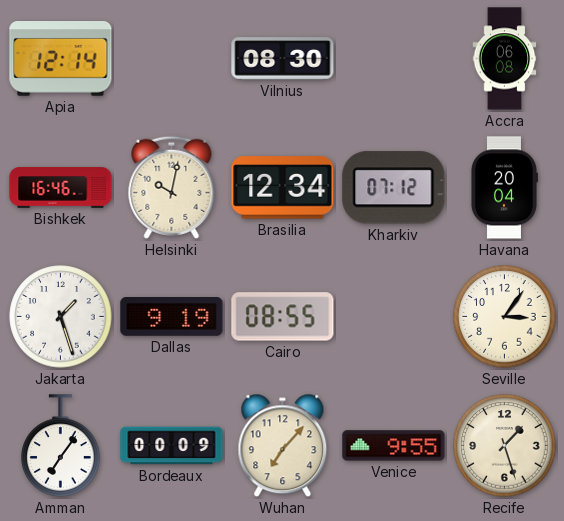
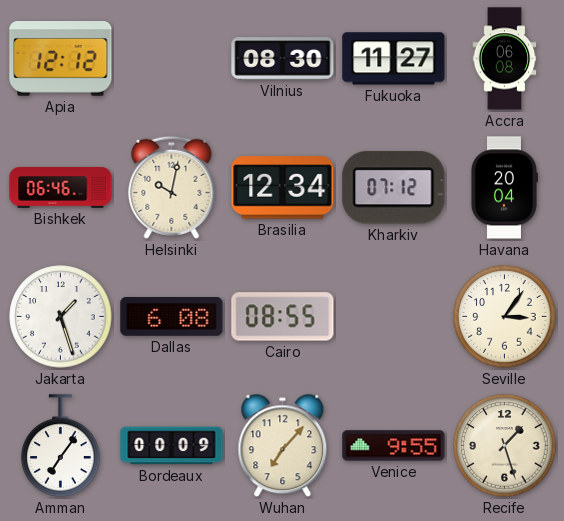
Apia: 12:14 -> 12:12 (61, 59)
Fukuoka: none -> 11:27 (394, 59)
Bishkek: 16:46 -> 06:46 (61, 188)
Dallas: 9:19 -> 6:08 (172, 317)
